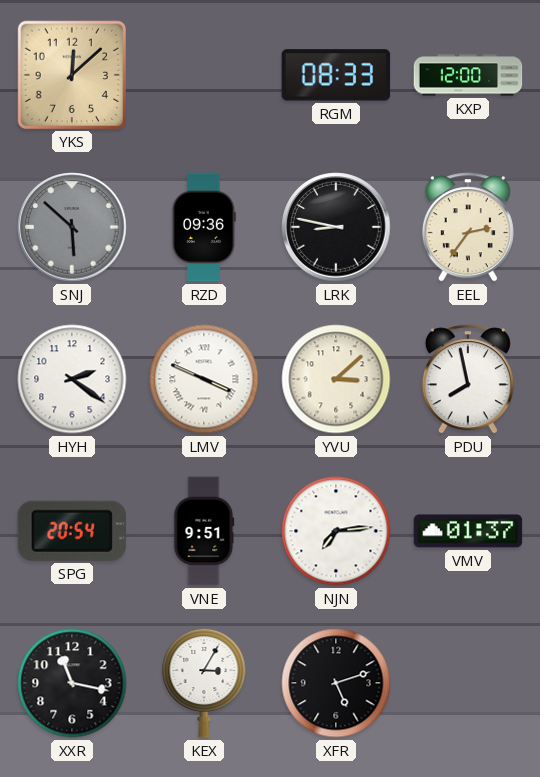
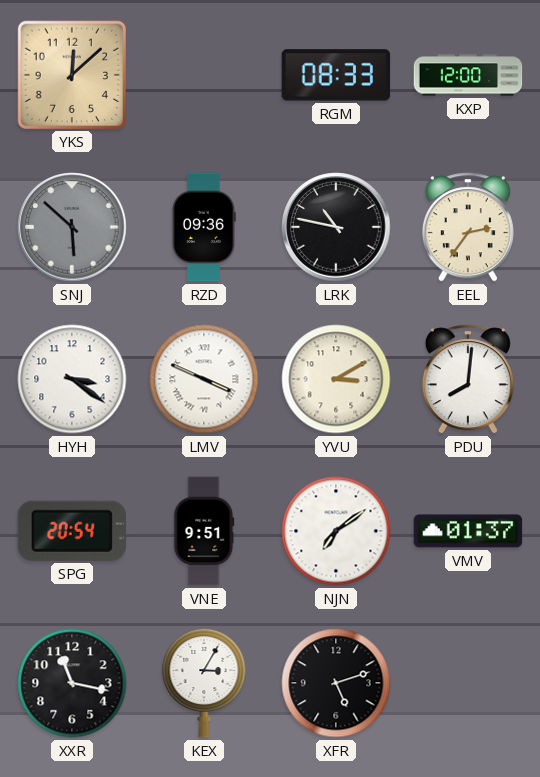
LRK: 8:47 -> 10:47 (336, 227)
HYH: 2:21 -> 3:21 (72, 379)
YVU: 3:08 -> 3:10 (336, 379)
PDU: 7:58 -> 8:01 (468, 379)
NJN: 7:14 -> 7:09 (336, 531)
